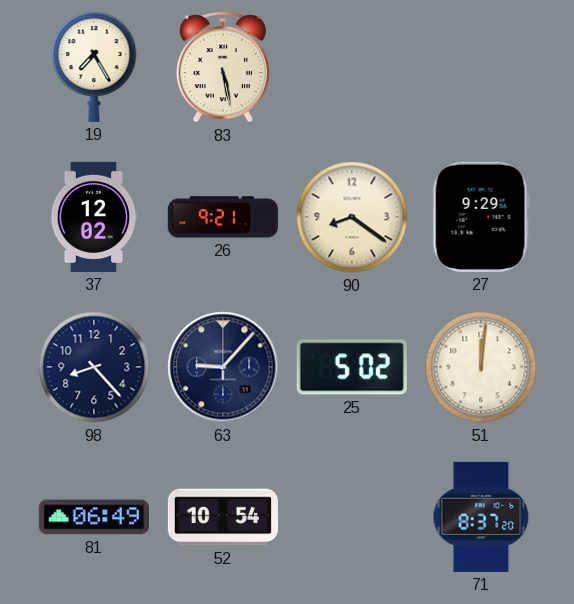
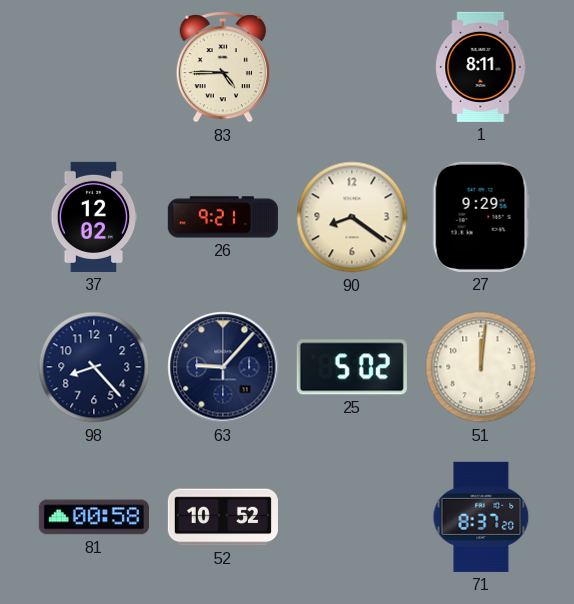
19: 7:25 -> none (94, 66)
83: 5:28 -> 4:45 (223, 67)
1: none -> 8:11 (481, 67)
81: 06:49 -> 00:58 (94, 517)
52: 10:54 -> 10:52 (223, 517)
